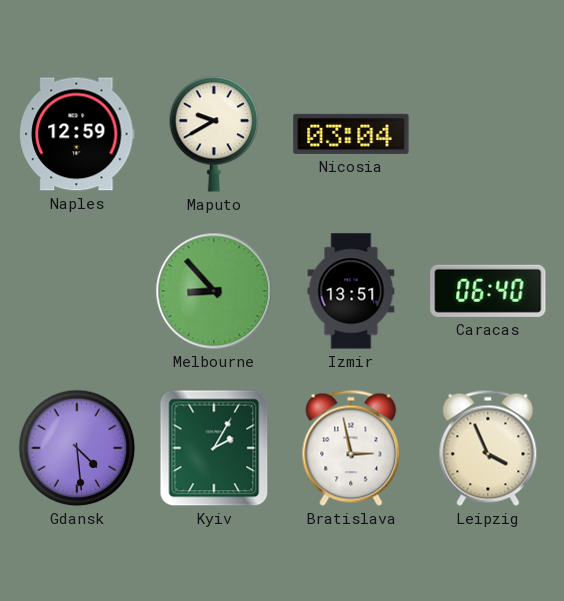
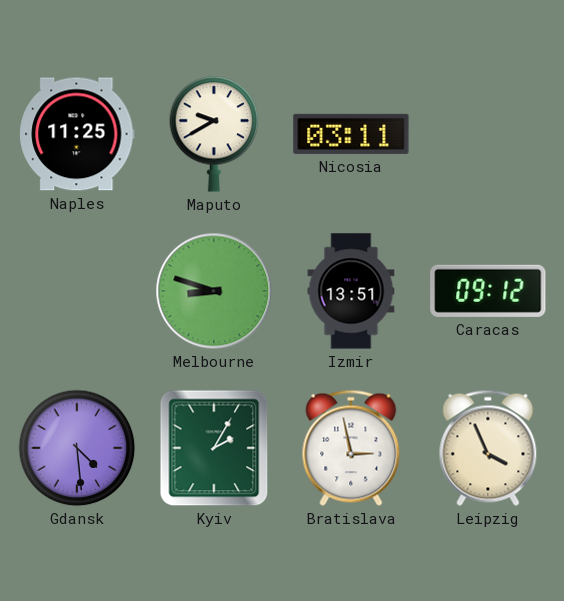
Naples: 12:59 -> 11:25 (77, 134)
Nicosia: 03:04 -> 03:11 (351, 134)
Melbourne: 8:53 -> 8:48 (214, 291)
Caracas: 06:40 -> 09:12 (488, 291)
